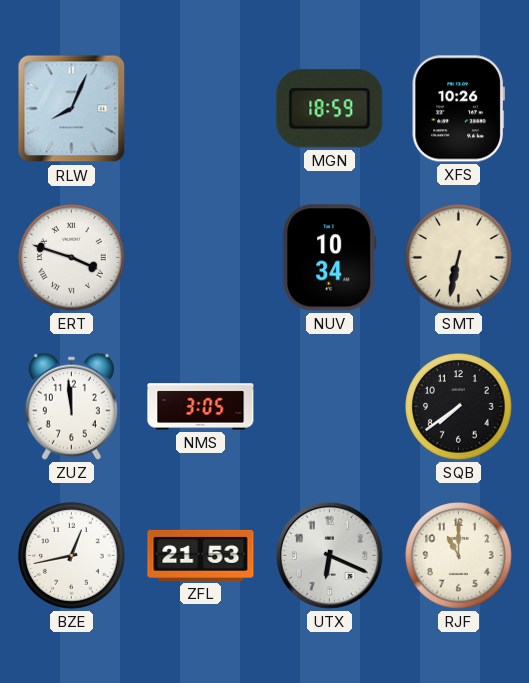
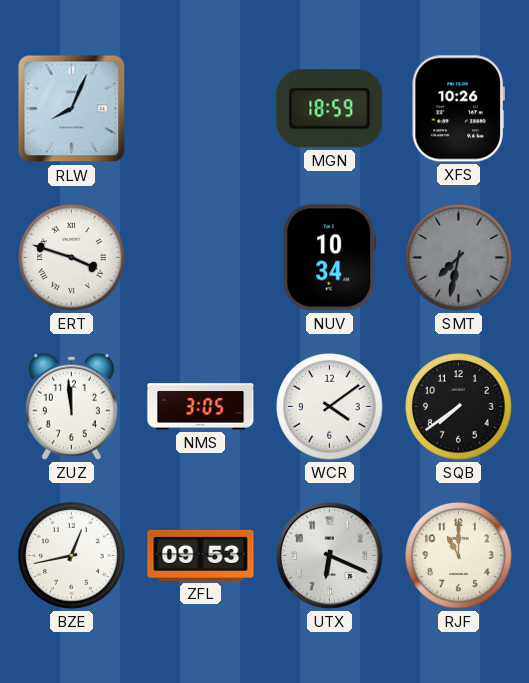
SMT: 6:32 -> 7:32 (459, 258)
SMT dial: cream -> grey (459, 258)
WCR: none -> 4:09 (330, 407)
ZFL: 21:53 -> 09:53 (201, 555)
